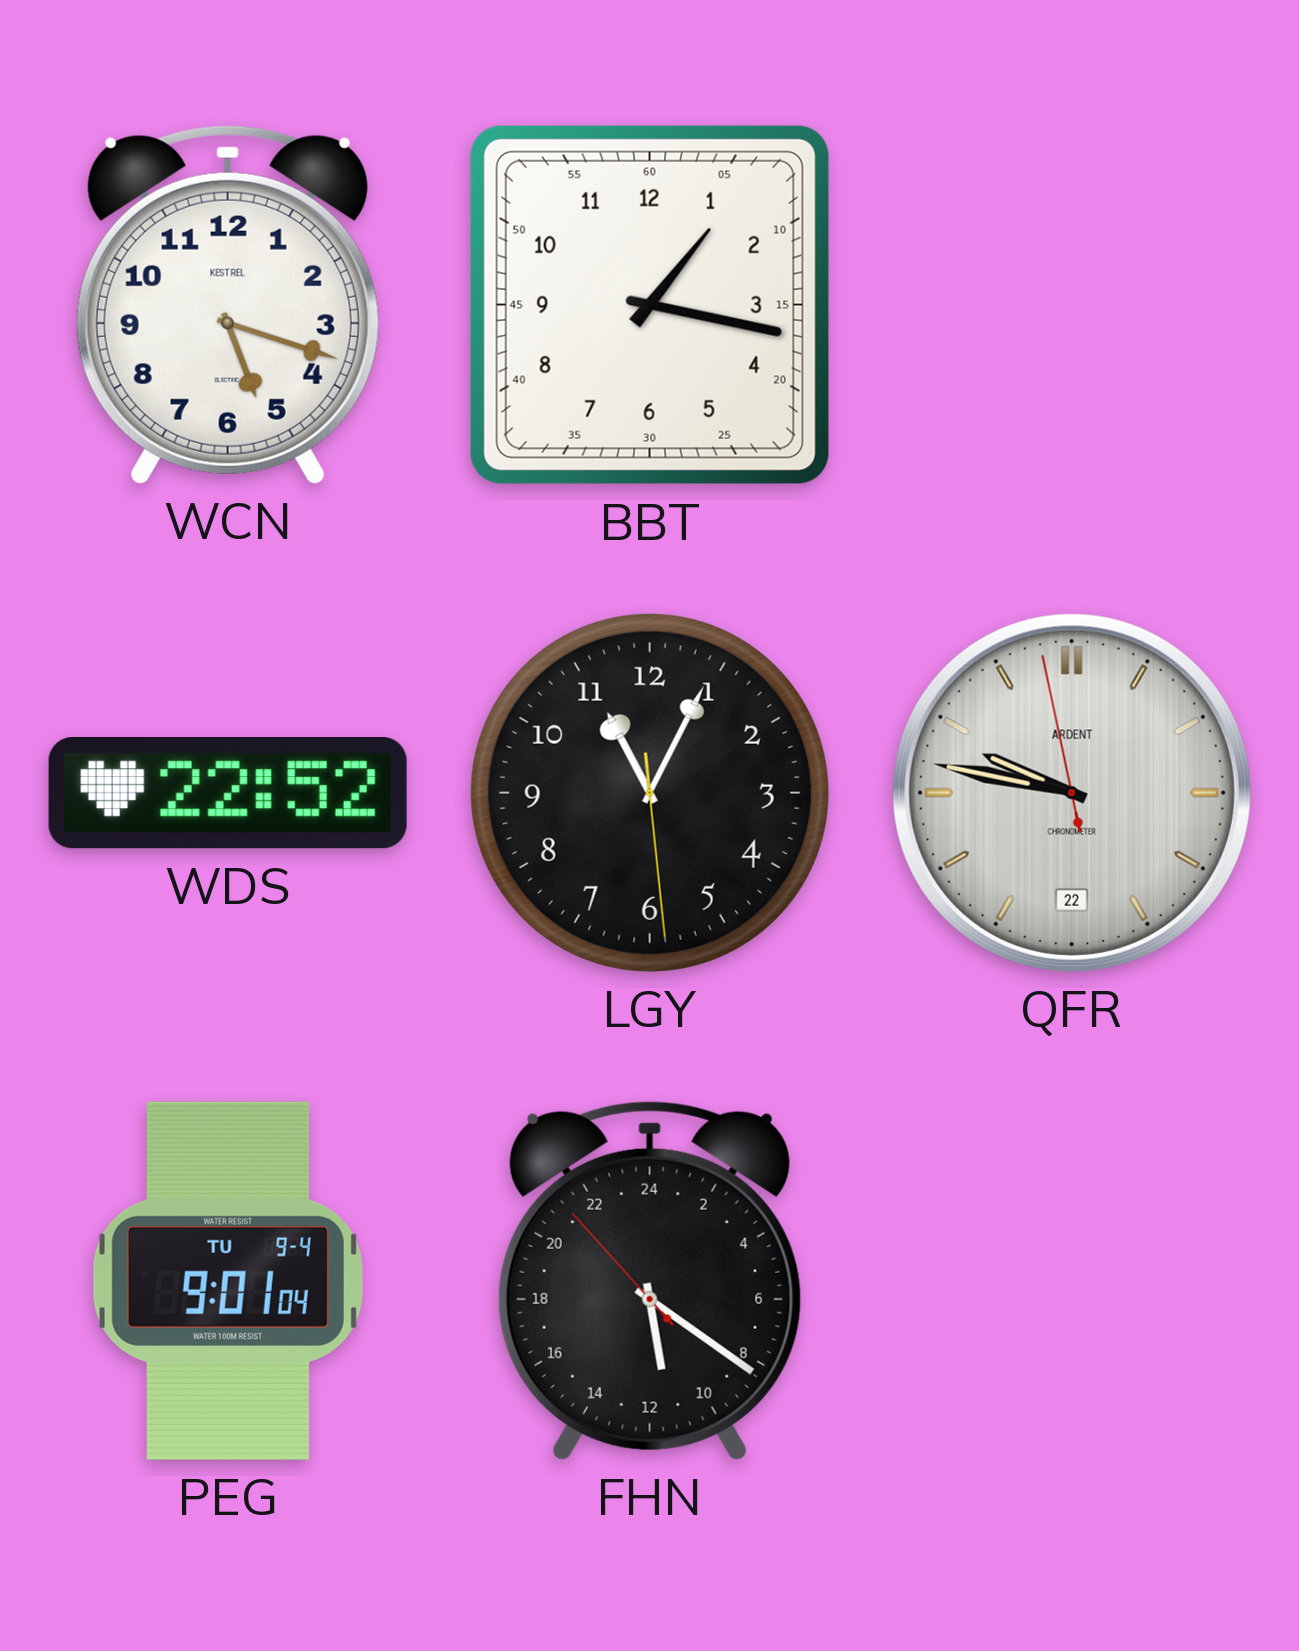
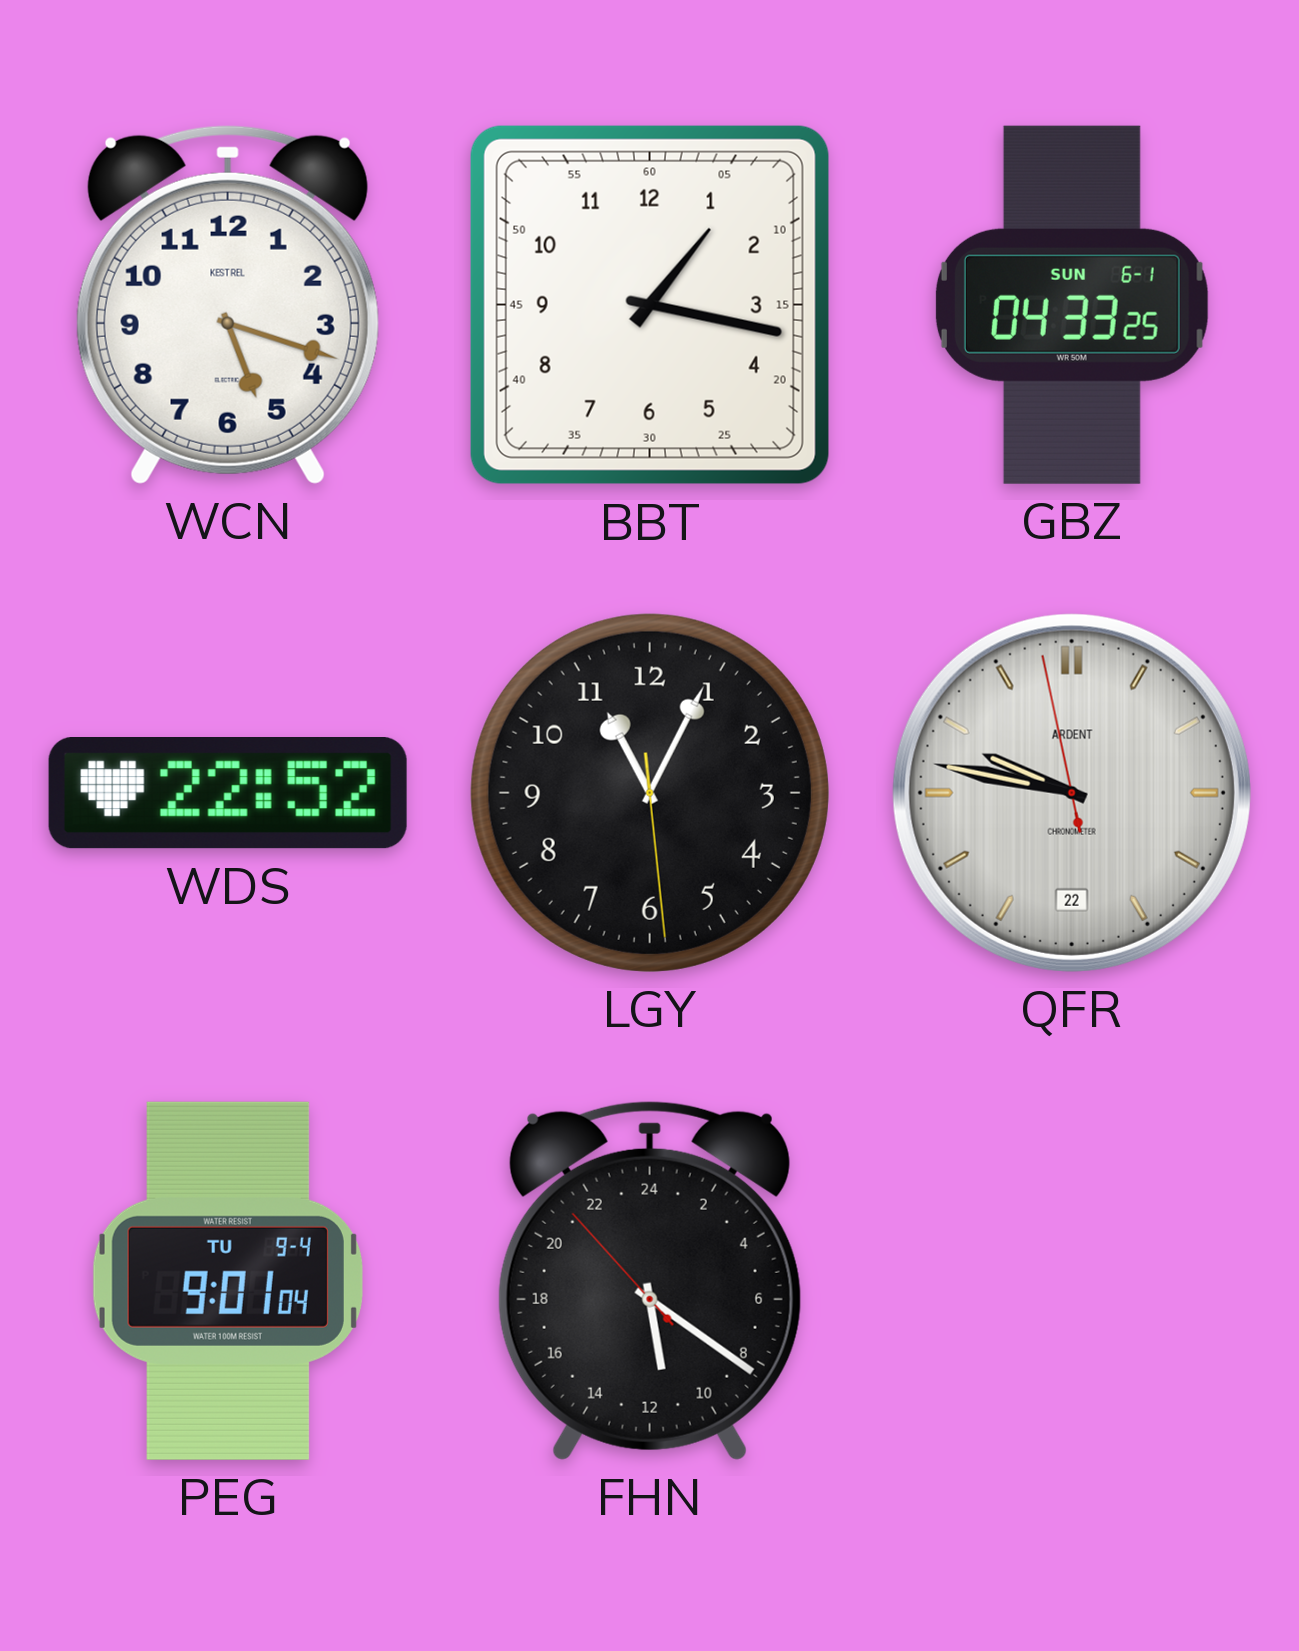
GBZ: none -> 04:33 (1072, 305)
